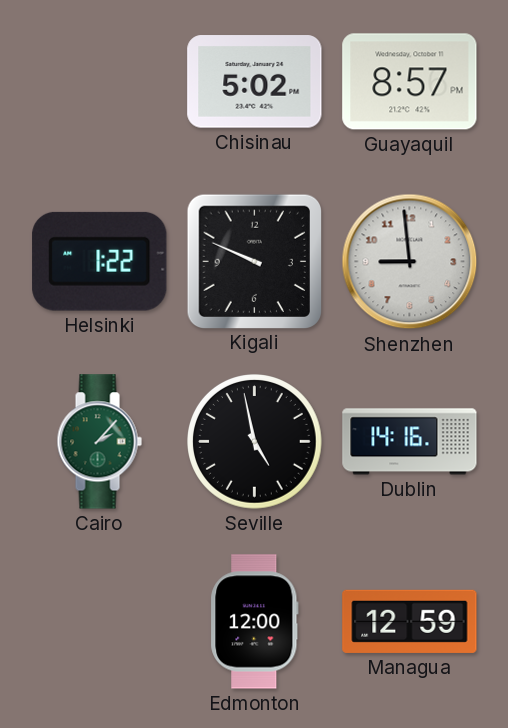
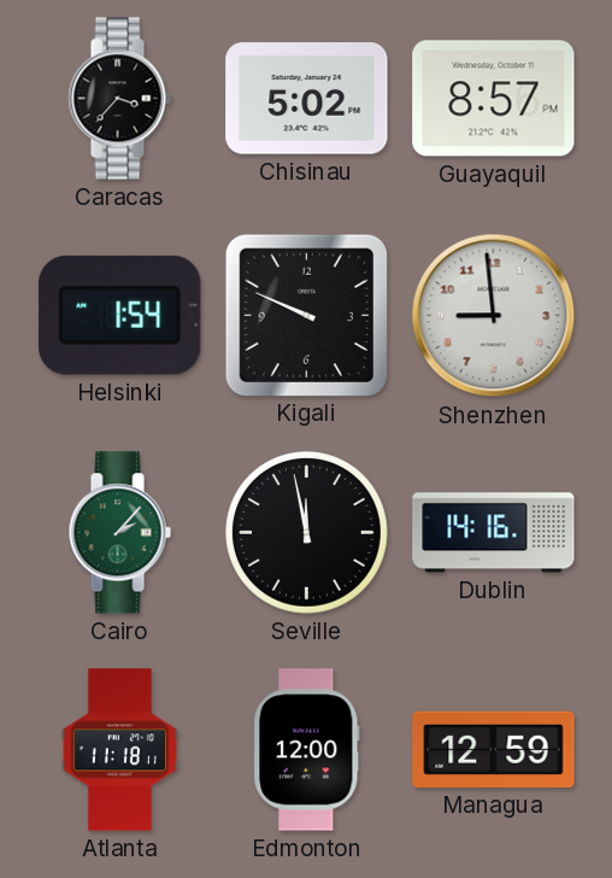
Caracas: none -> 3:37 (119, 99)
Helsinki: 1:22 -> 1:54 (120, 315)
Seville: 4:58 -> 11:58 (307, 533)
Atlanta: none -> 11:18 (119, 750)
